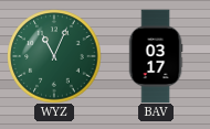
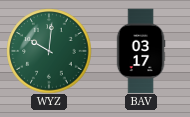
WYZ: 11:04 -> 10:01 (49, 51)
